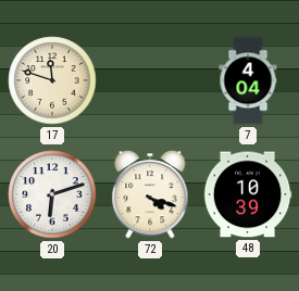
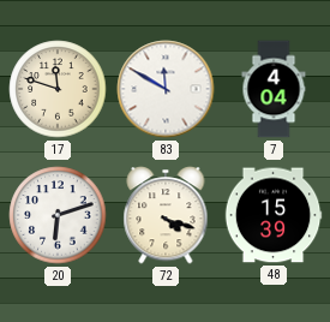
83: none -> 11:50 (166, 89)
48: 10:39 -> 15:39 (274, 215)
